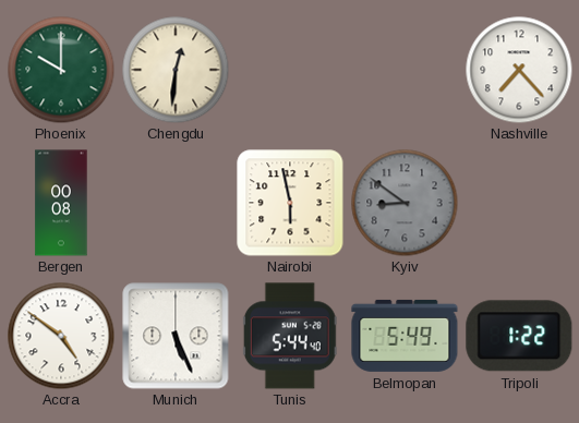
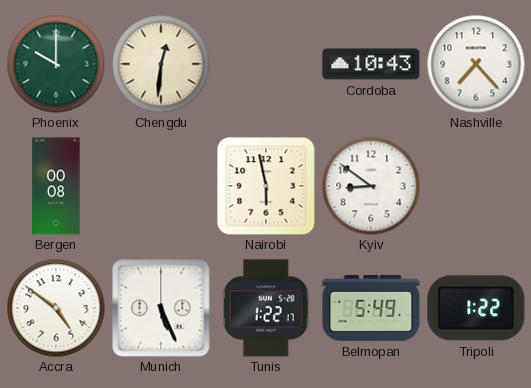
Cordoba: none -> 10:43 (371, 64)
Kyiv dial: grey -> white (371, 186)
Tunis: 5:44 -> 1:22 (266, 308)
